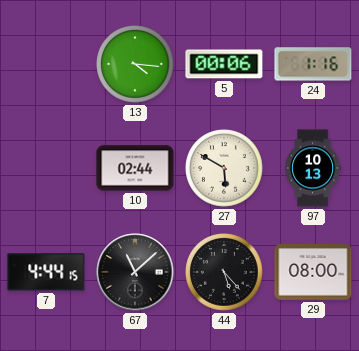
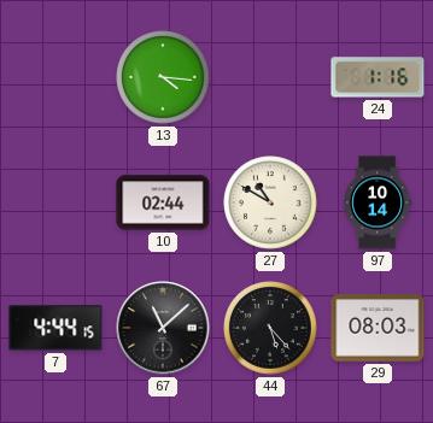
5: 00:06 -> none (224, 64)
27: 5:50 -> 10:50 (270, 202)
97: 10:13 -> 10:14 (378, 202)
29: 08:00 -> 08:03 (378, 329)
